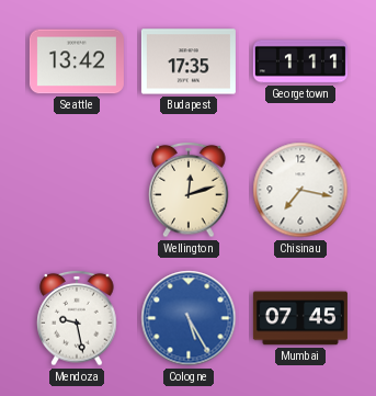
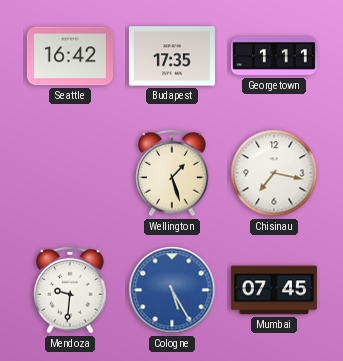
Seattle: 13:42 -> 16:42 (70, 56)
Wellington: 12:12 -> 1:27 (172, 173)
Mendoza: 9:28 -> 9:31 (70, 290)
